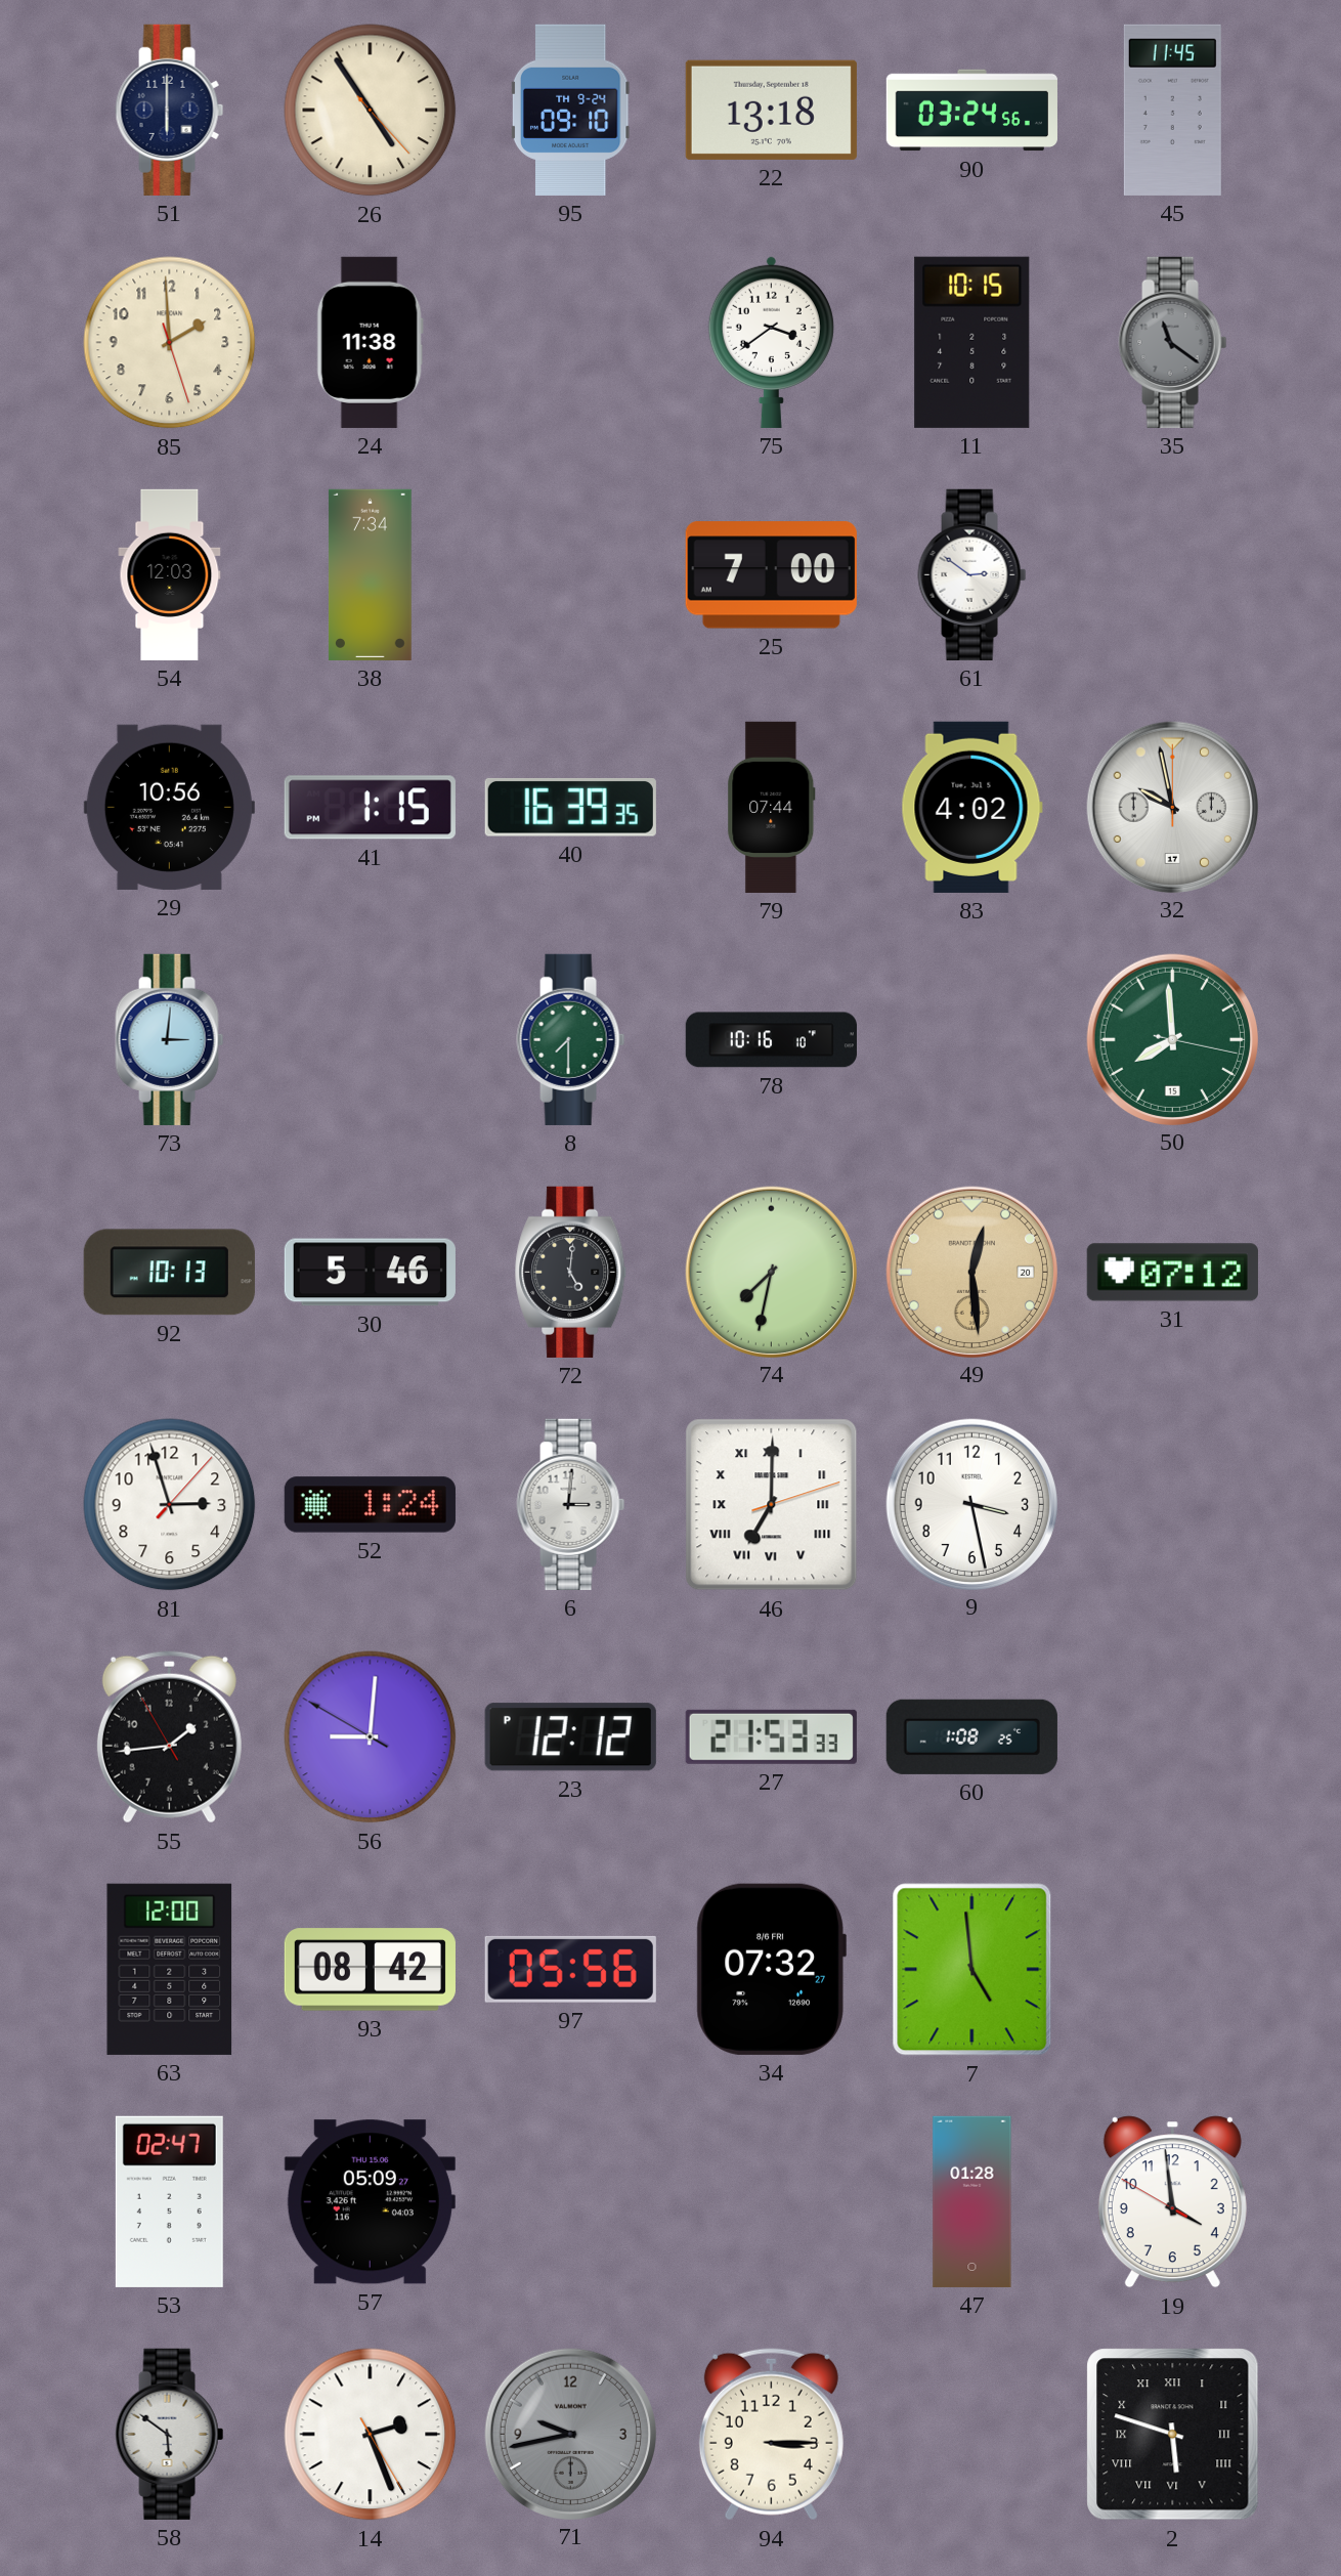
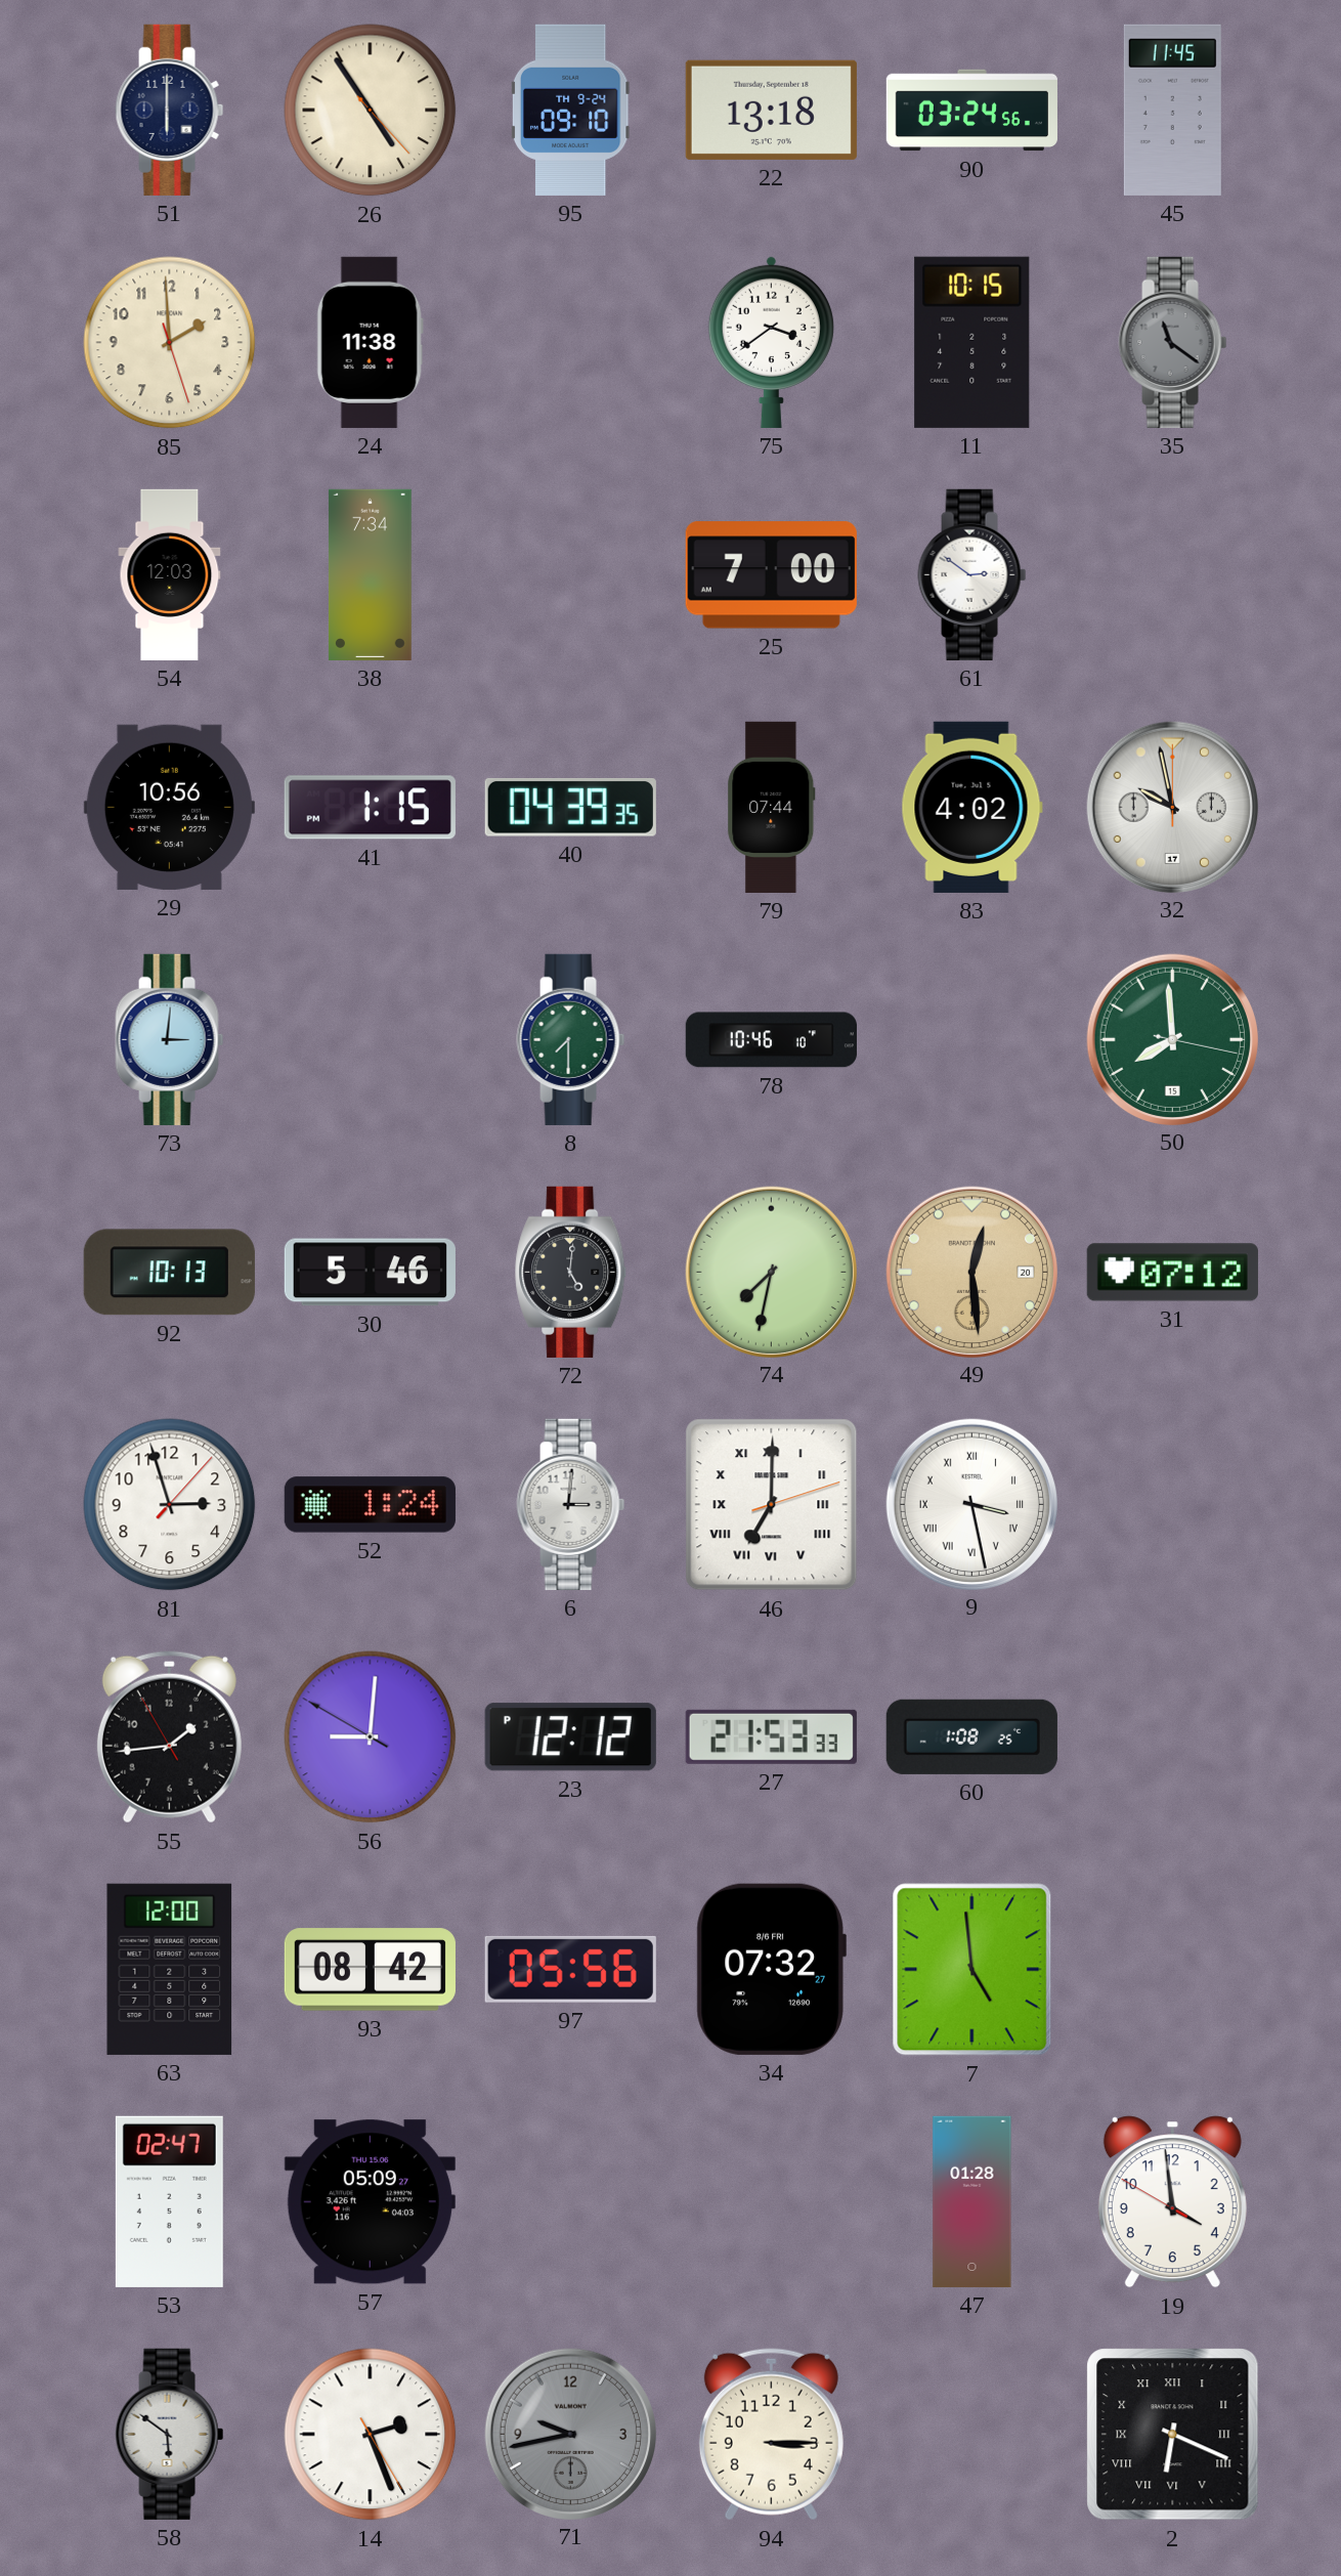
40: 16:39 -> 04:39 (570, 808)
78: 10:16 -> 10:46 (771, 1040)
9 numerals: Arabic -> Roman (971, 1504)
2: 5:48 -> 6:19 (1173, 2435)
